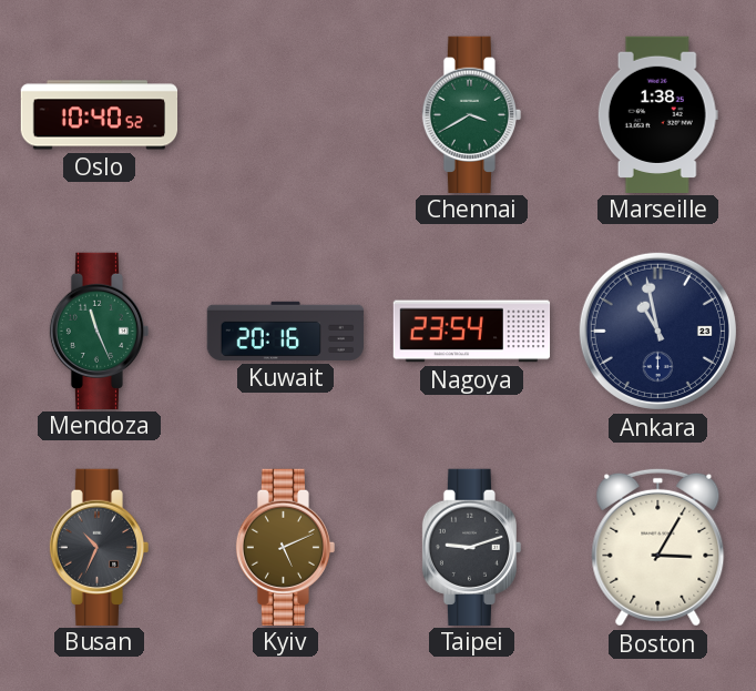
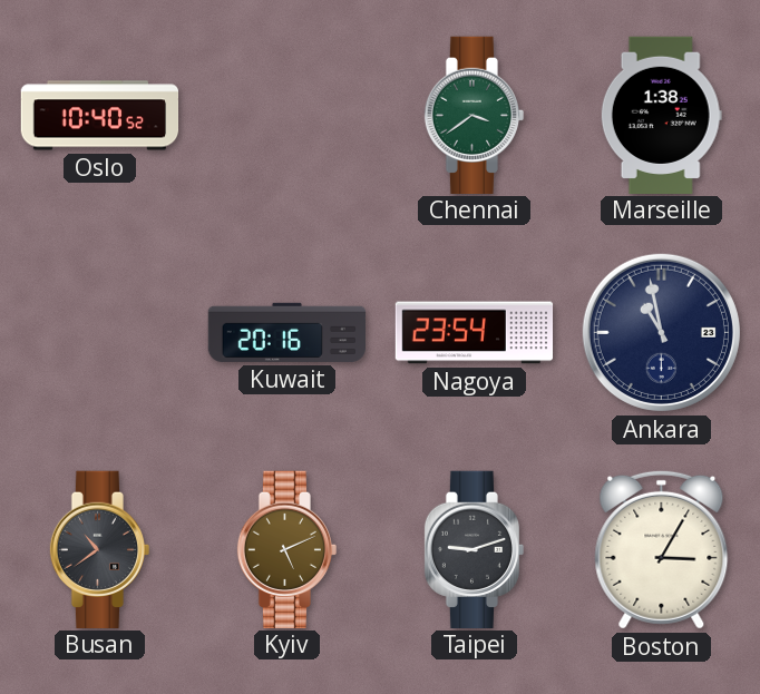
Chennai: 3:40 -> 3:39 (475, 115)
Mendoza: 11:26 -> none (100, 331)
Busan: 10:34 -> 10:39 (100, 549)
